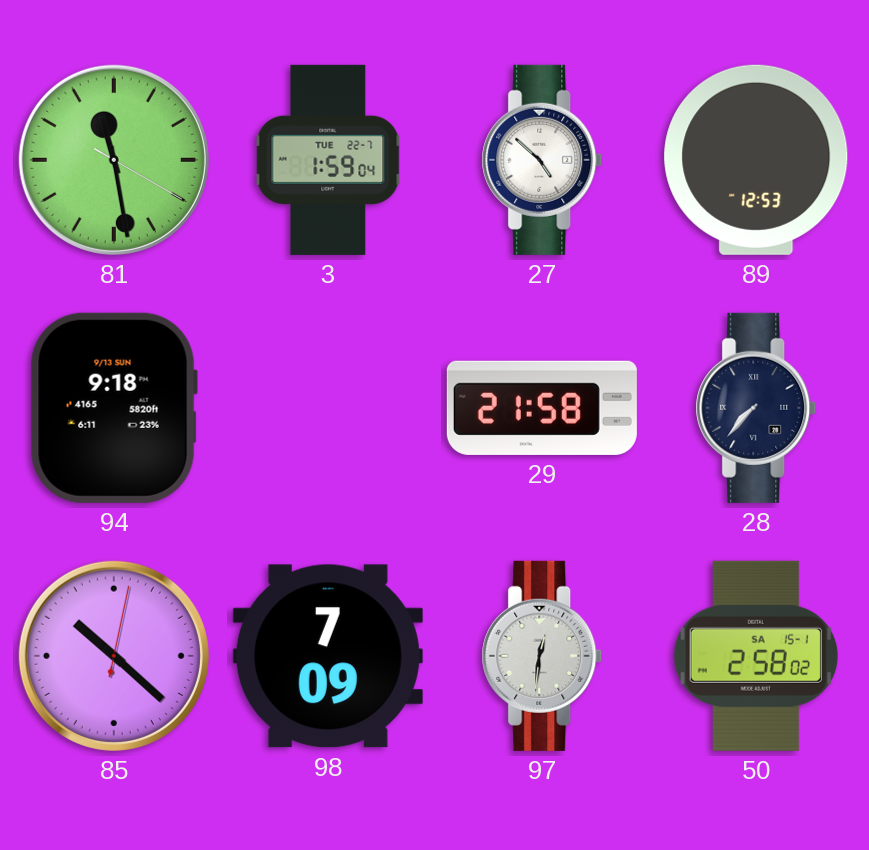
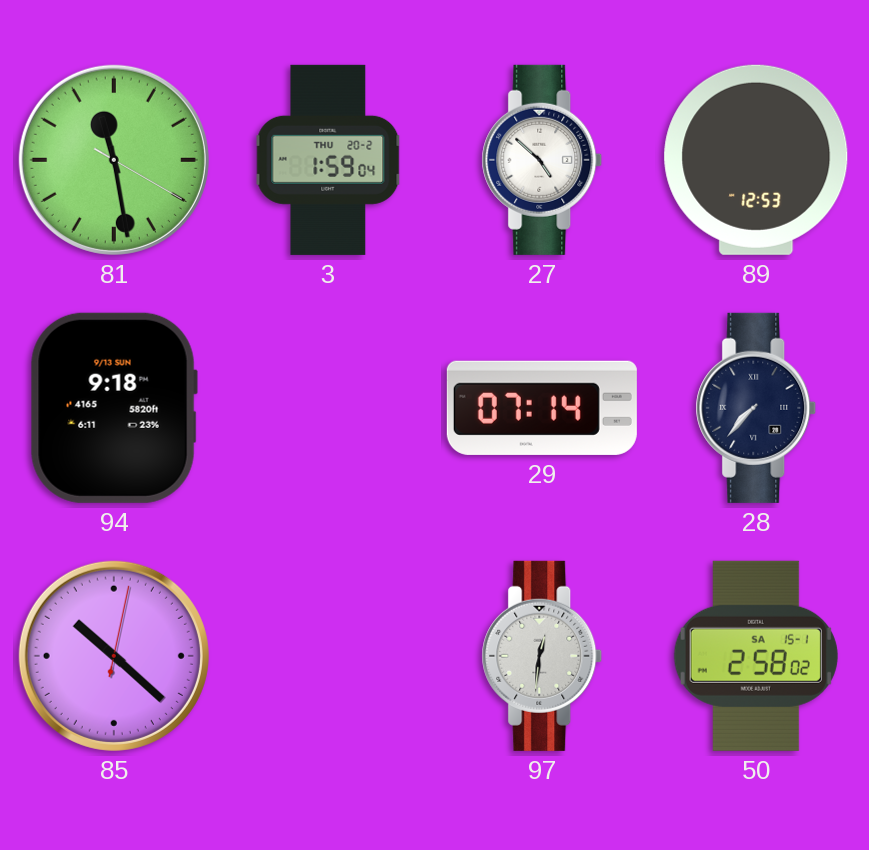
3 date: TUE 22-7 -> THU 20-2 (328, 160)
29: 21:58 -> 07:14 (542, 408)
98: 7:09 -> none (328, 656)
